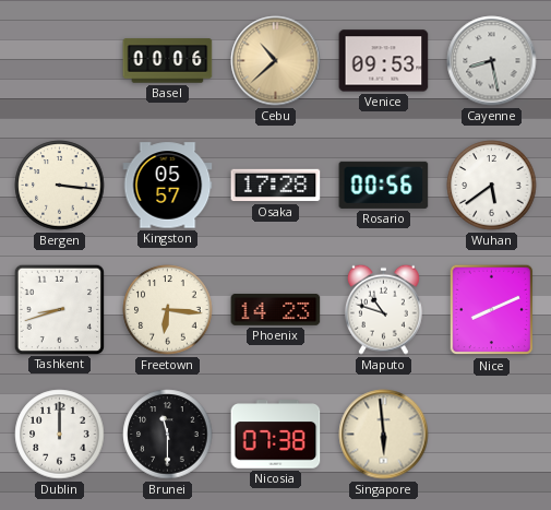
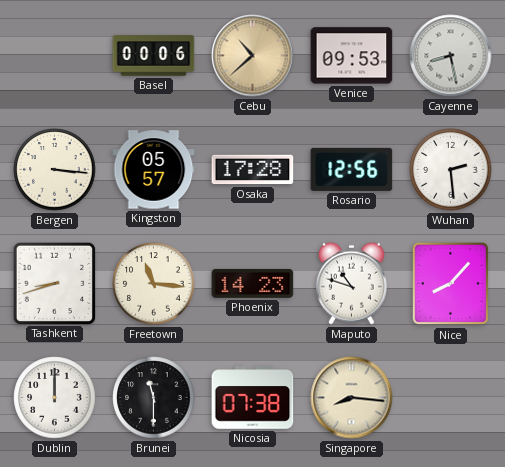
Rosario: 00:56 -> 12:56 (352, 169)
Wuhan: 5:39 -> 2:29 (451, 170)
Freetown: 6:16 -> 11:16 (154, 284)
Nice: 8:11 -> 8:07 (451, 284)
Singapore: 5:59 -> 8:16 (352, 398)
